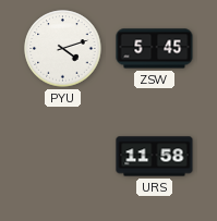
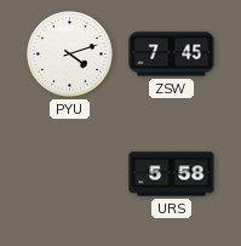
ZSW: 5:45 -> 7:45 (172, 55)
URS: 11:58 -> 5:58 (172, 175)
